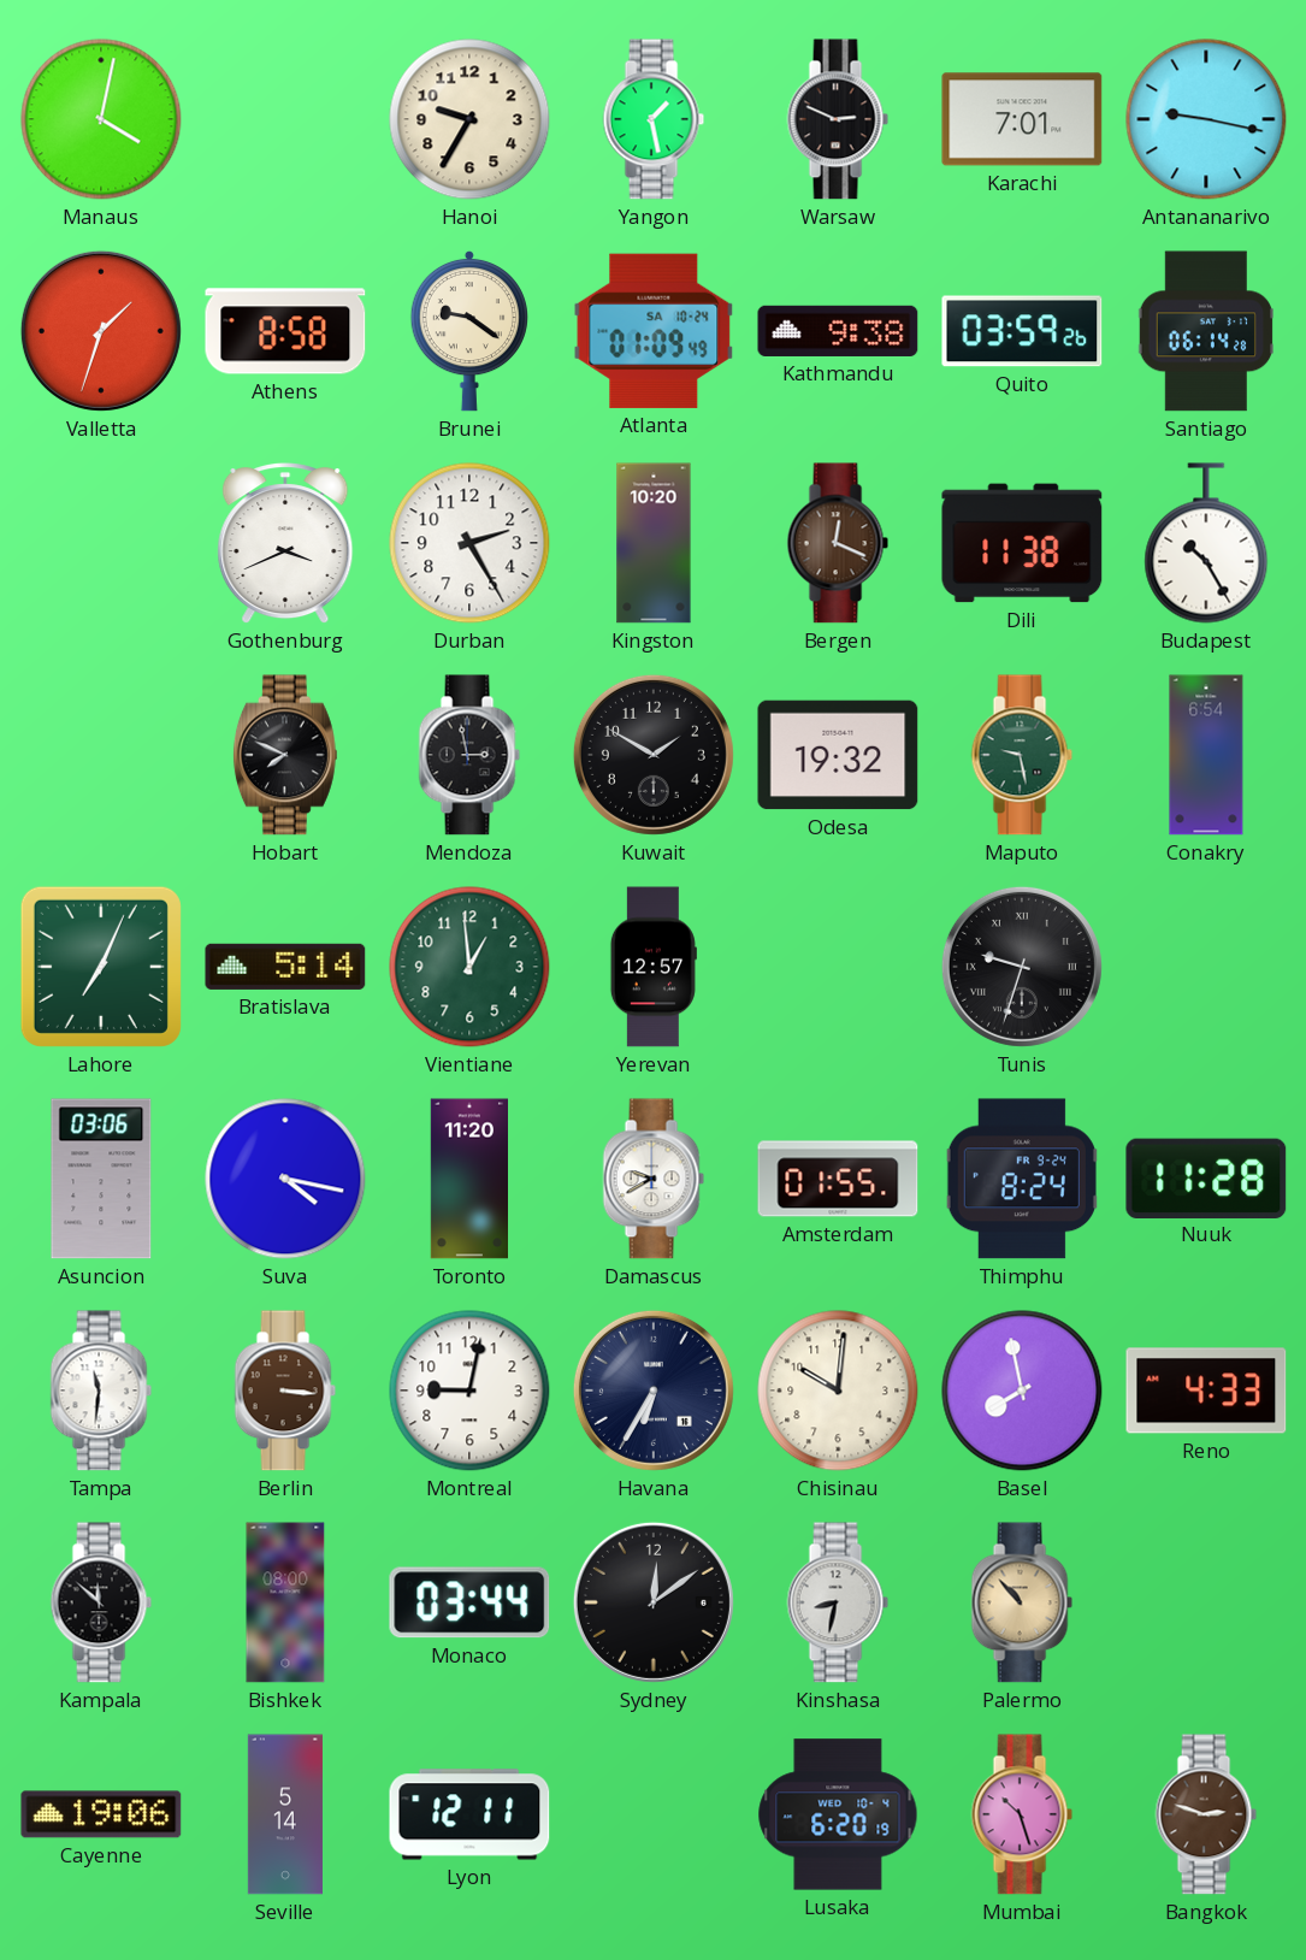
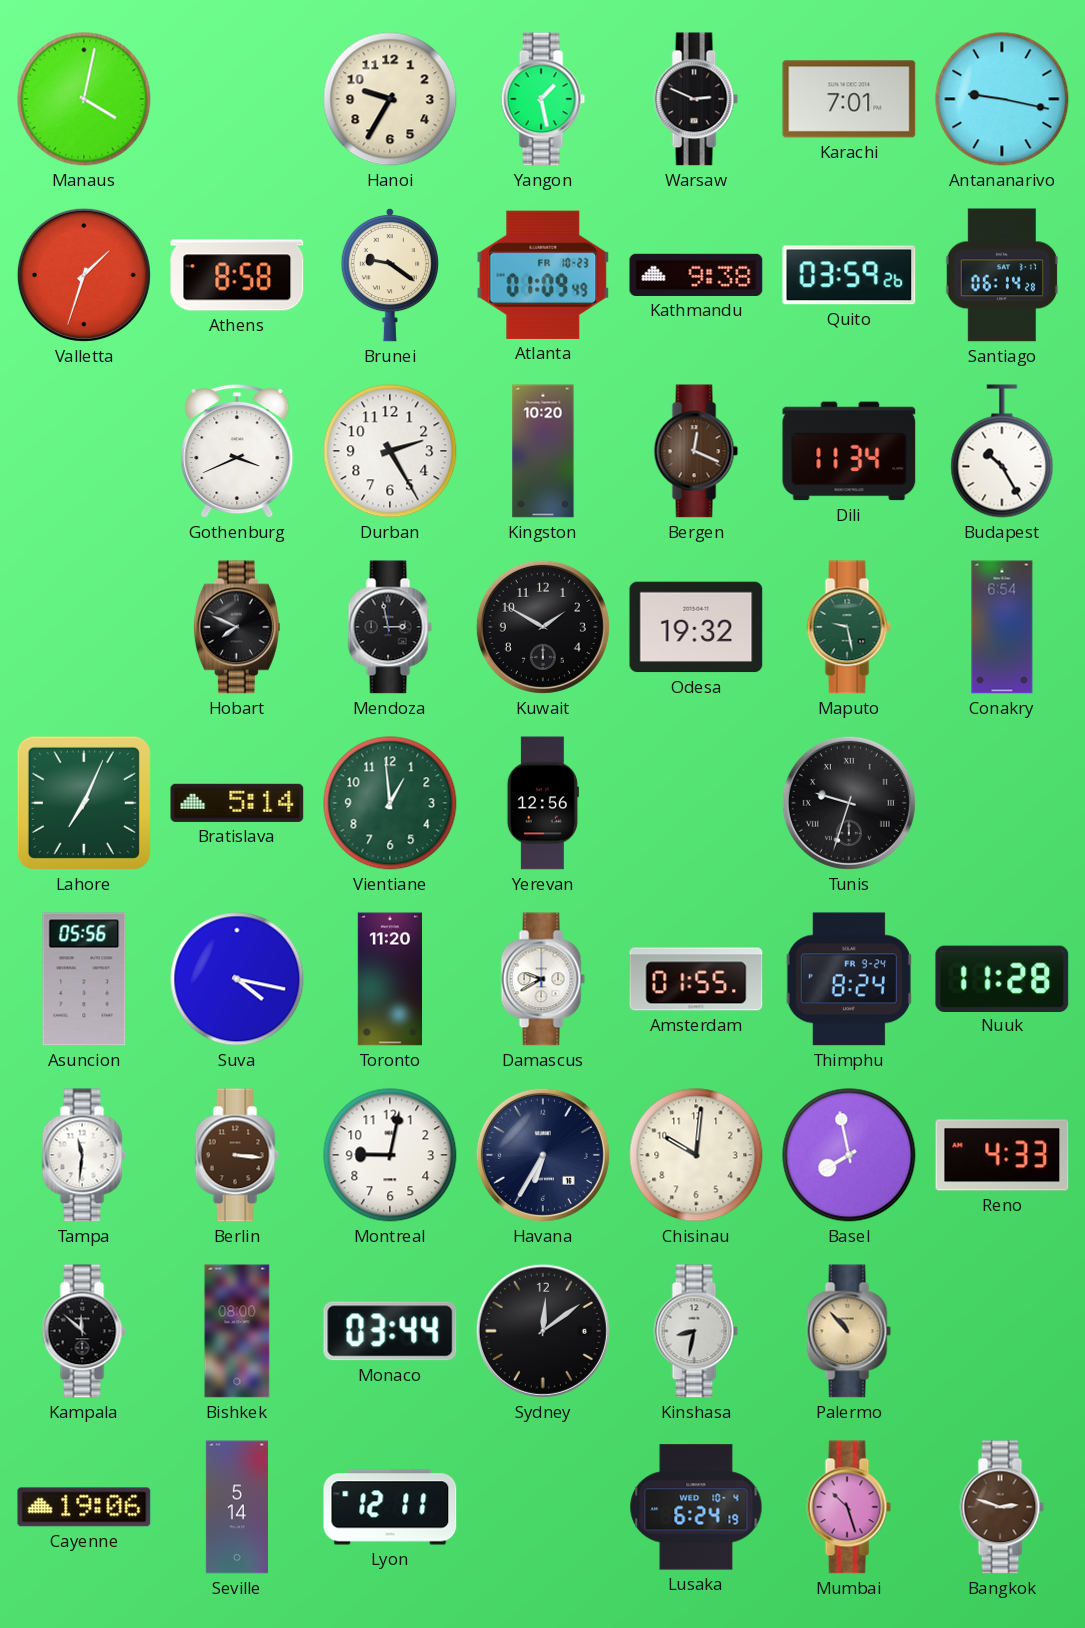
Atlanta date: SA 10-24 -> FR 10-23 (543, 275)
Dili: 11:38 -> 11:34 (849, 451)
Yerevan: 12:57 -> 12:56 (543, 803)
Asuncion: 03:06 -> 05:56 (84, 979)
Lusaka: 6:20 -> 6:24 (696, 1507)
